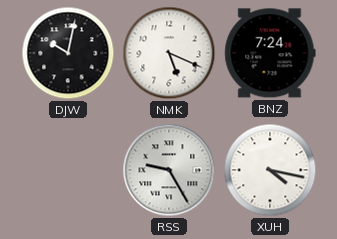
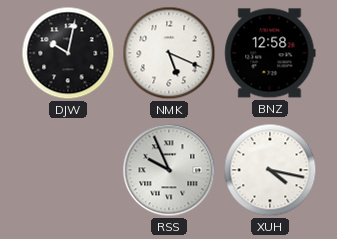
BNZ: 7:24 -> 12:58 (270, 53)
RSS: 9:25 -> 9:56 (169, 170)
